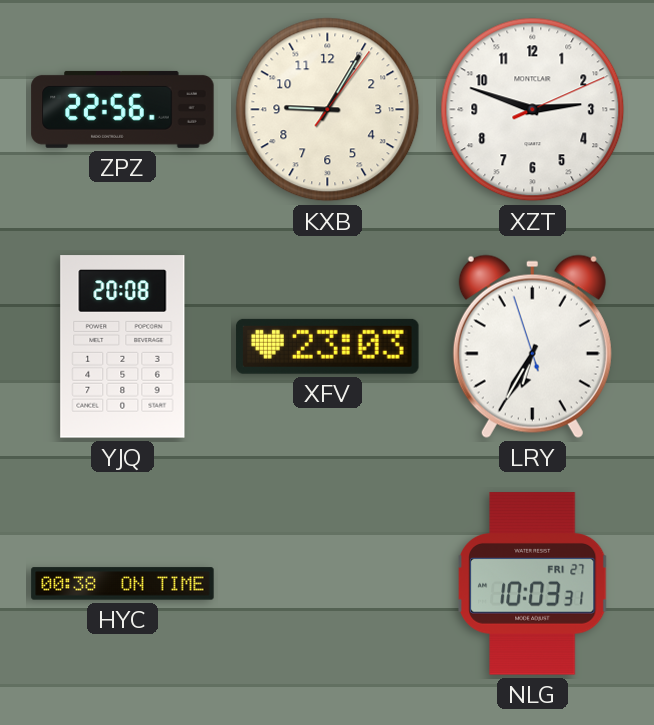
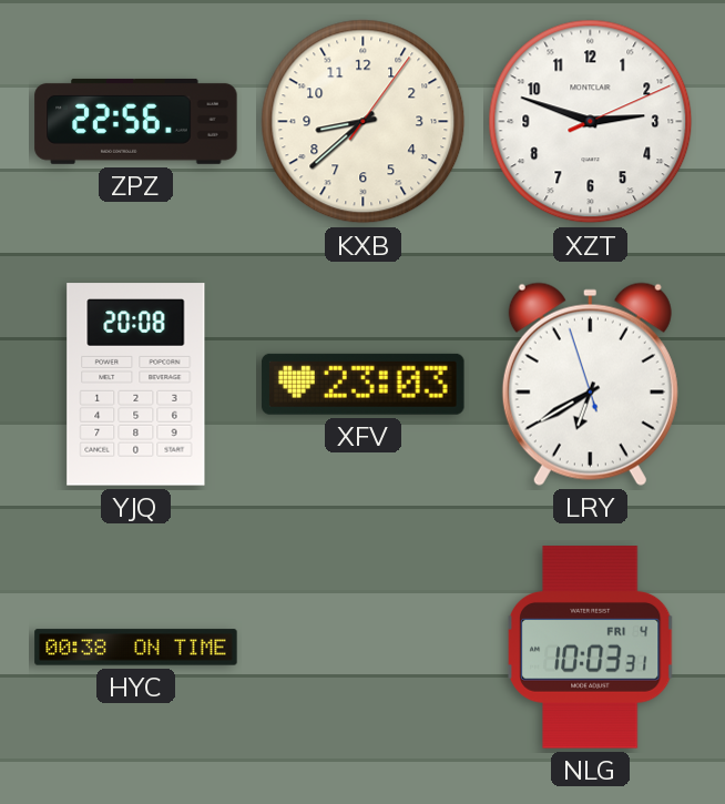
KXB: 9:05 -> 8:38 (364, 122)
LRY: 6:34 -> 6:39 (590, 384)
NLG date: FRI 27 -> FRI 4 (590, 648)
